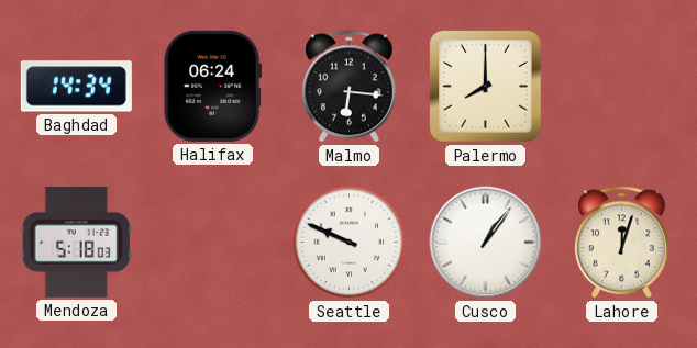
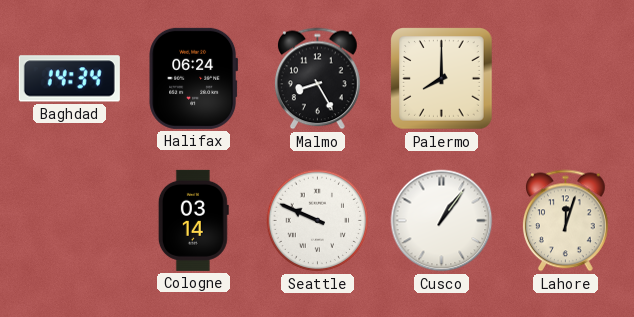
Malmo: 6:16 -> 8:25 (318, 79)
Mendoza: 5:18 -> none (76, 243)
Cologne: none -> 03:14 (193, 220)
